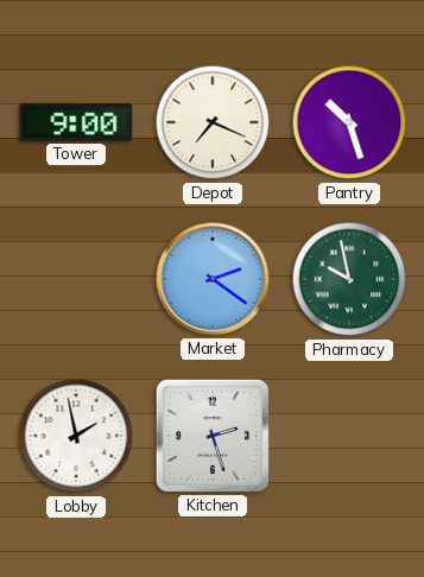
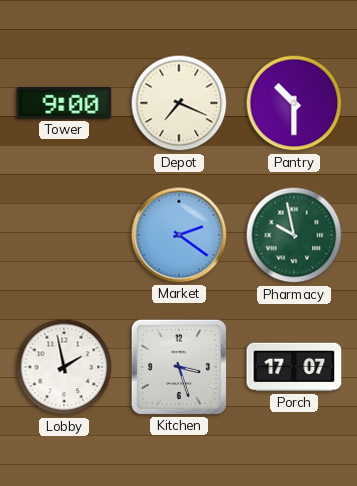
Pantry: 10:27 -> 10:30 (294, 103)
Kitchen: 2:27 -> 3:27 (179, 367)
Porch: none -> 17:07 (294, 367)
